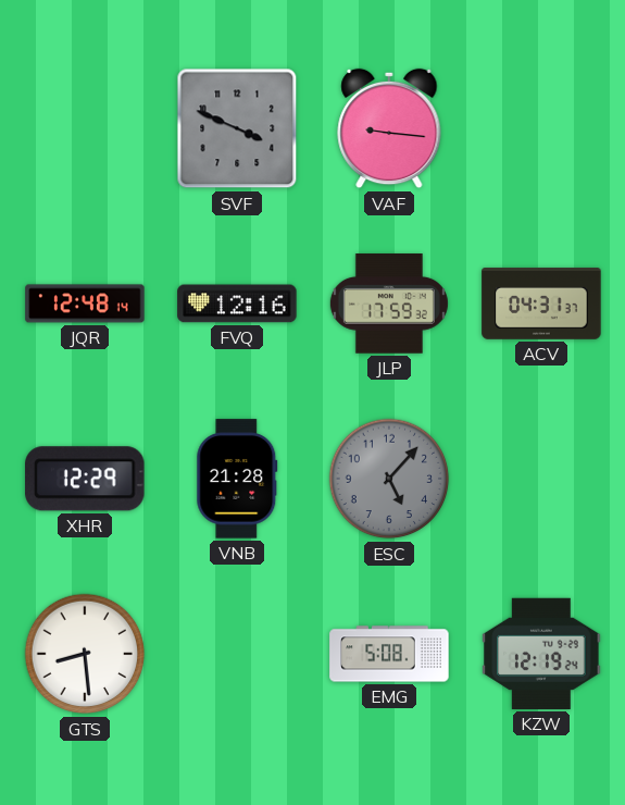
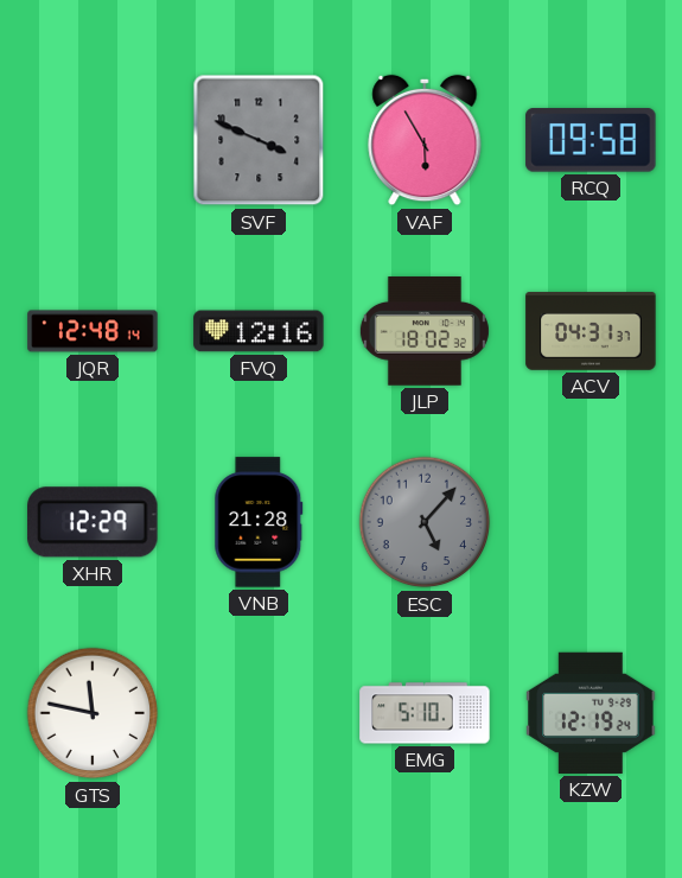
VAF: 9:16 -> 5:55 (425, 140)
RCQ: none -> 09:58 (591, 140)
JLP: 17:59 -> 18:02 (425, 331)
GTS: 8:29 -> 11:47 (93, 713)
EMG: 5:08 -> 5:10 (425, 713)
